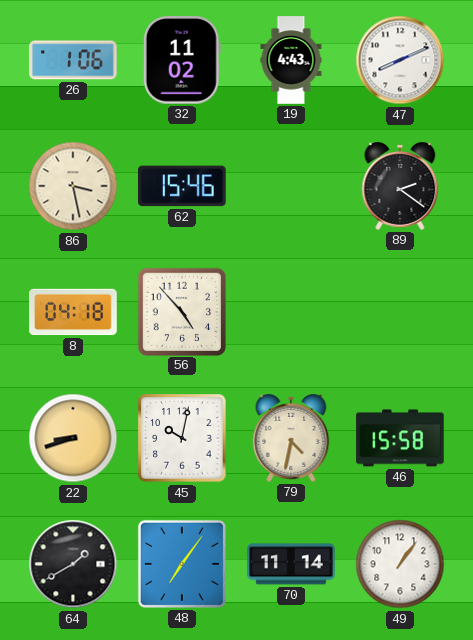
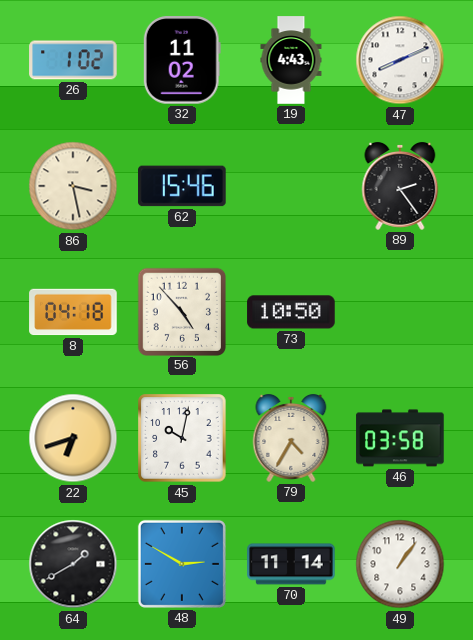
26: 1:06 -> 1:02 (73, 60)
89: 2:21 -> 2:24 (400, 186)
73: none -> 10:50 (291, 312)
22: 8:42 -> 6:42 (73, 438)
79: 4:32 -> 4:35 (291, 438)
46: 15:58 -> 03:58 (400, 438)
48: 7:06 -> 2:50 (182, 564)
